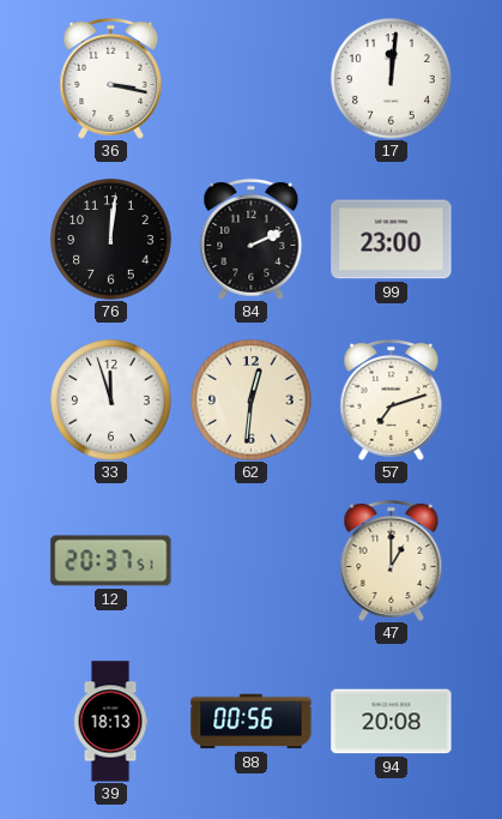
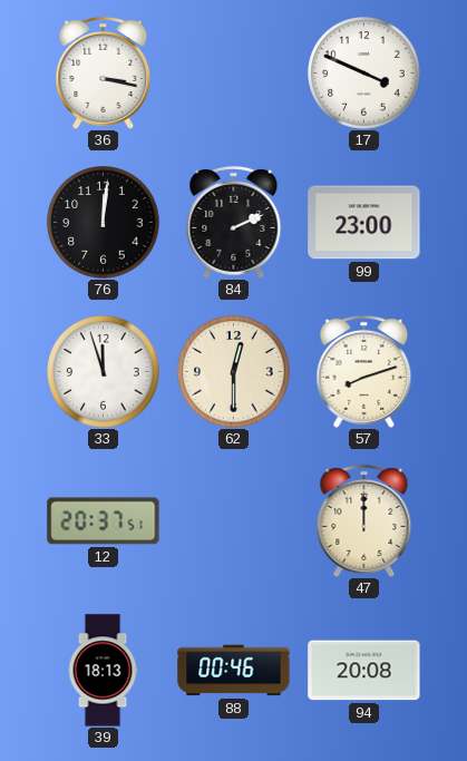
17: 12:01 -> 3:49 (364, 74)
62: 12:31 -> 12:30 (234, 372)
57: 7:12 -> 8:12 (364, 371)
47: 1:00 -> 12:00 (364, 520)
88: 00:56 -> 00:46 (234, 671)
